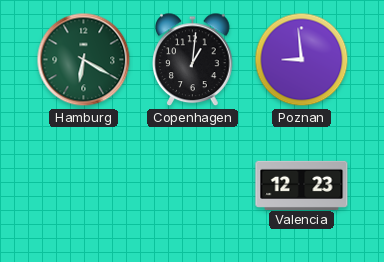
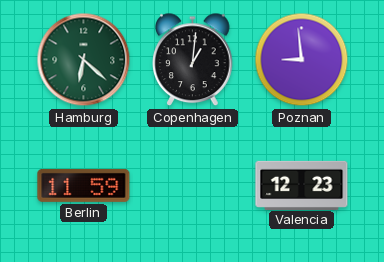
Hamburg: 6:20 -> 6:22 (84, 60)
Berlin: none -> 11:59 (84, 185)
